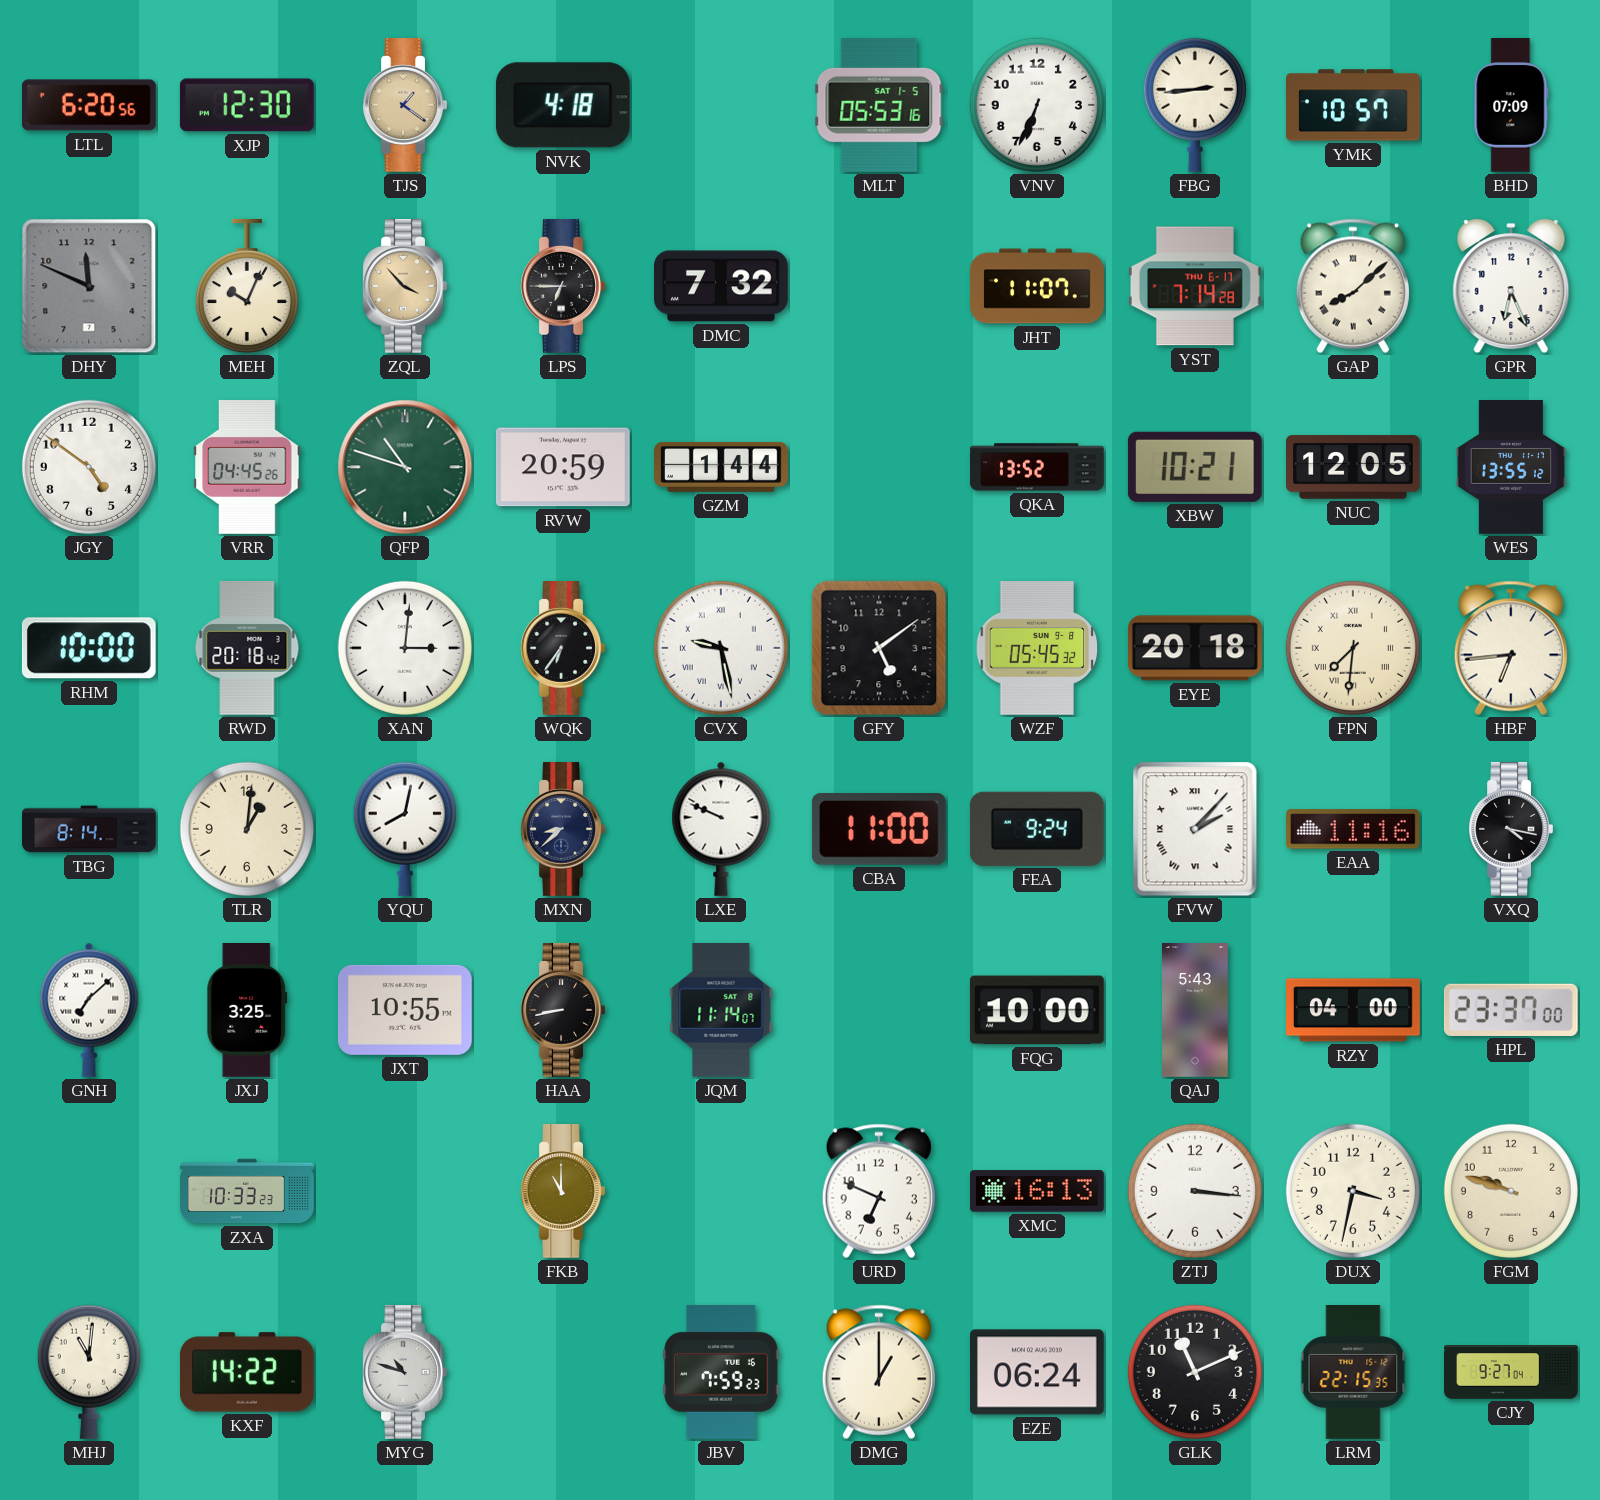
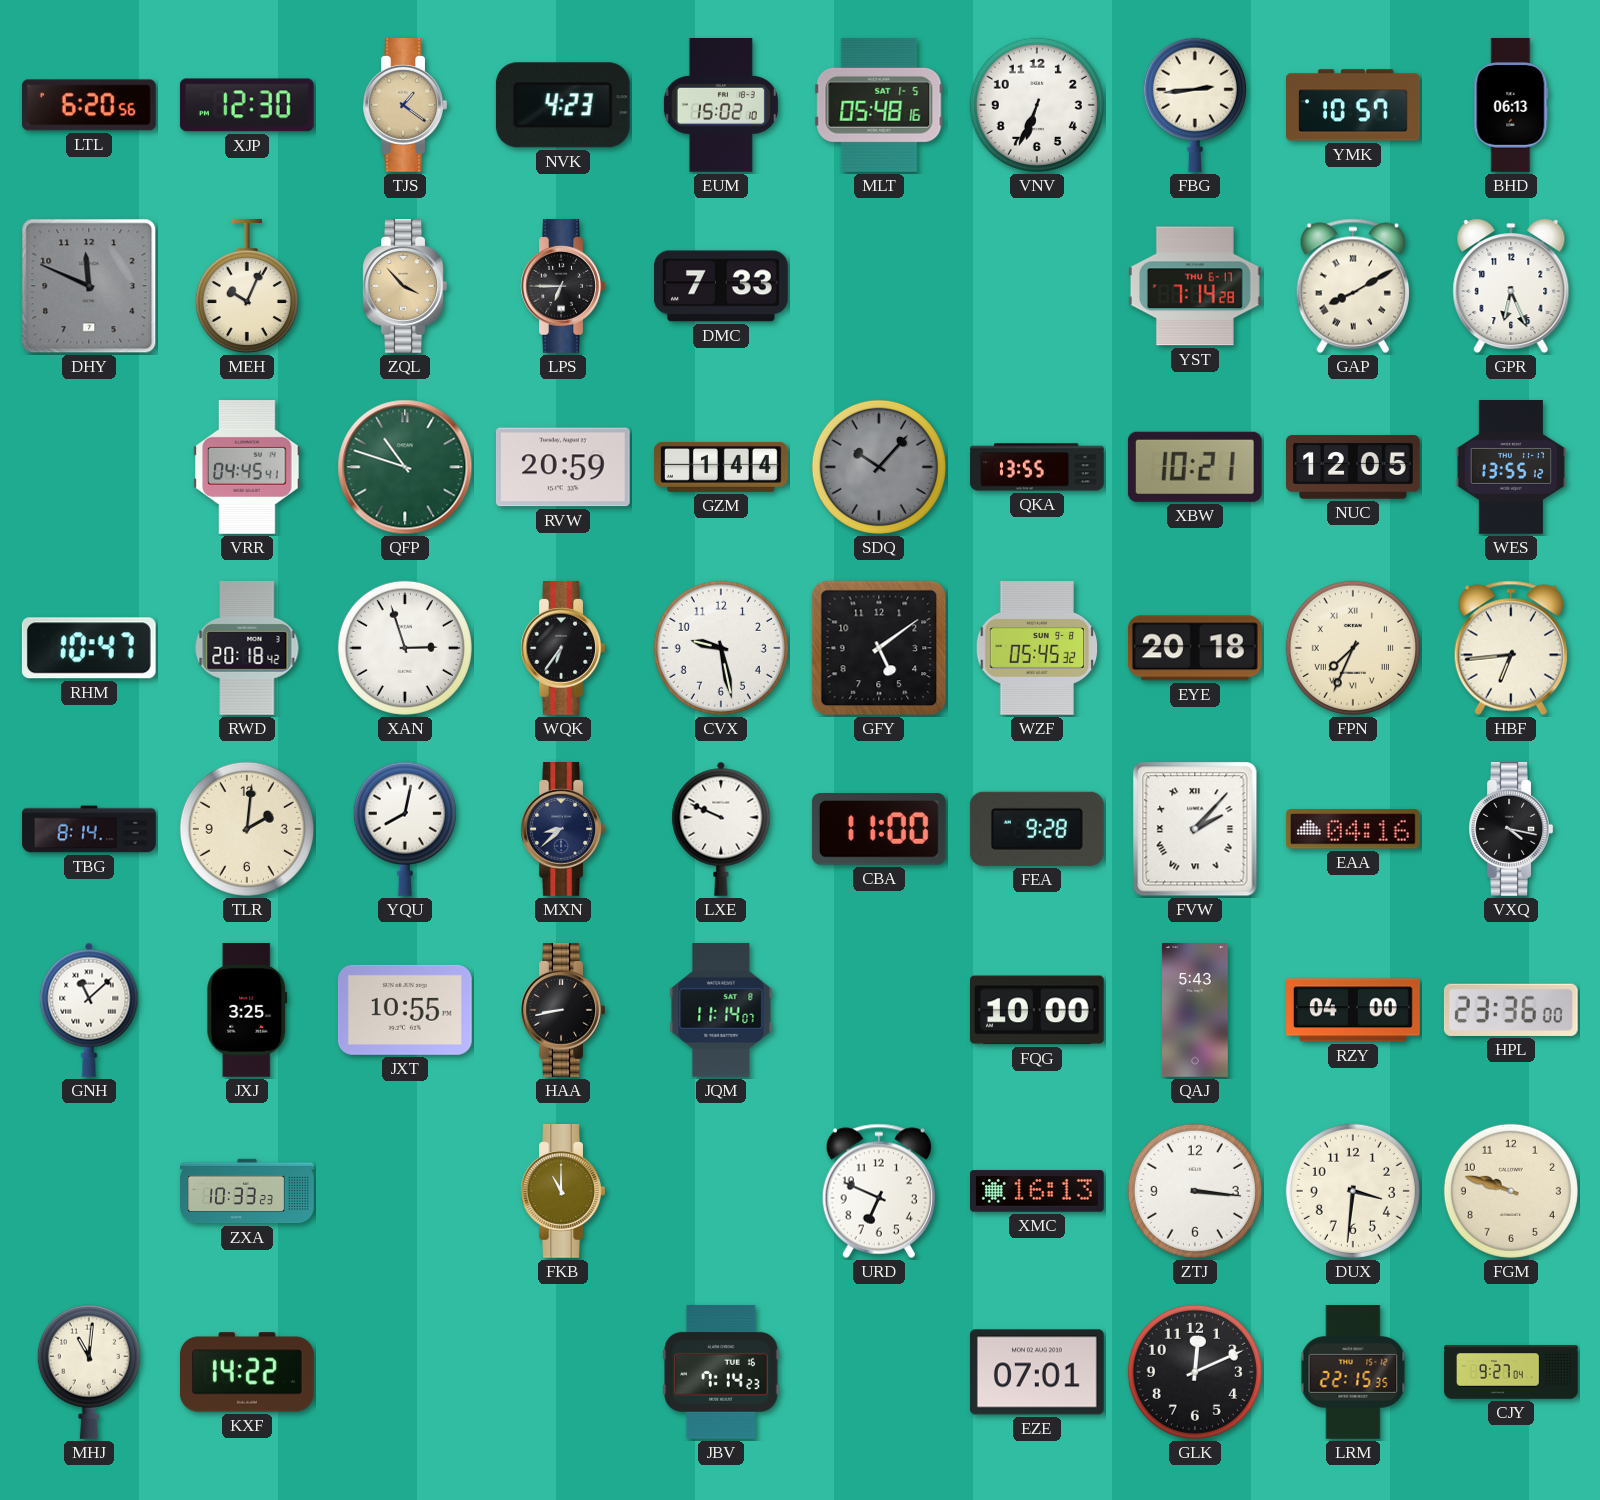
NVK: 4:18 -> 4:23 (563, 105)
EUM: none -> 15:02 (721, 106)
MLT: 05:53 -> 05:48 (879, 105)
BHD: 07:09 -> 06:13 (1511, 106)
DMC: 7:32 -> 7:33 (722, 286)
JHT: 11:07 -> none (1037, 286)
GAP: 8:08 -> 8:10 (1353, 286)
JGY: 4:51 -> none (89, 467)
VRR: 04:45:26 -> 04:45:41 (247, 468)
SDQ: none -> 10:07 (879, 467)
QKA: 13:52 -> 13:55 (1037, 467)
RHM: 10:00 -> 10:47 (89, 648)
XAN: 3:01 -> 2:57 (405, 648)
CVX numerals: Roman -> Arabic (721, 648)
FPN: 7:31 -> 7:34 (1353, 648)
TLR: 1:01 -> 2:01 (247, 829)
FEA: 9:24 -> 9:28 (1037, 829)
EAA: 11:16 -> 04:16 (1353, 829)
GNH: 7:08 -> 11:08 (89, 1010)
HPL: 23:37 -> 23:36 (1511, 1010)
DUX: 3:32 -> 3:31 (1353, 1191)
MYG: 10:48 -> none (405, 1373)
JBV: 7:59 -> 7:14 (721, 1372)
DMG: 1:00 -> none (879, 1372)
EZE: 06:24 -> 07:01 (1037, 1372)
GLK: 11:11 -> 12:11 (1195, 1372)
